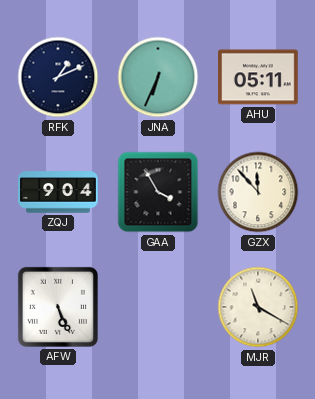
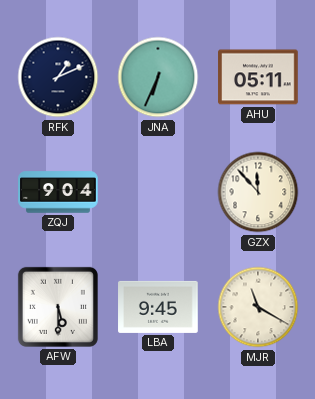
GAA: 3:55 -> none (158, 192)
AFW: 5:26 -> 5:30 (58, 307)
LBA: none -> 9:45 (158, 307)
